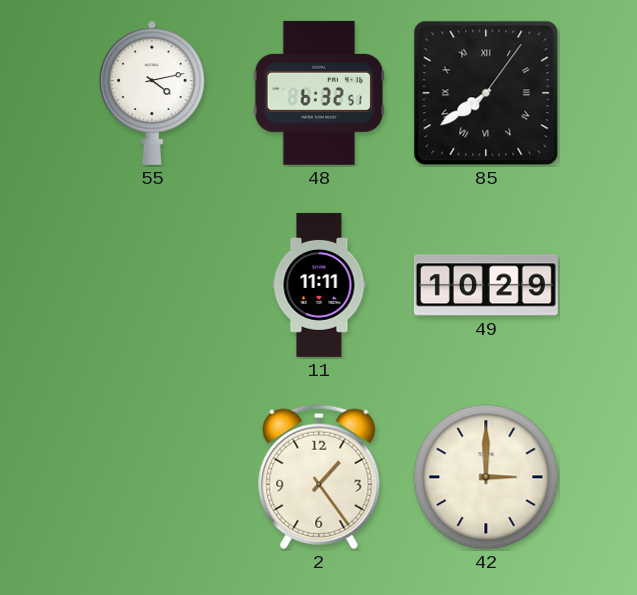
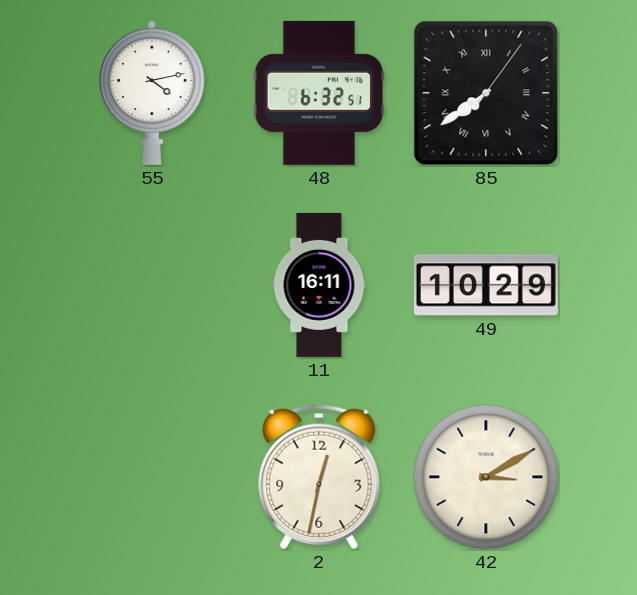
11: 11:11 -> 16:11 (319, 285)
2: 1:24 -> 12:32 (319, 477)
42: 3:00 -> 3:10 (486, 477)
